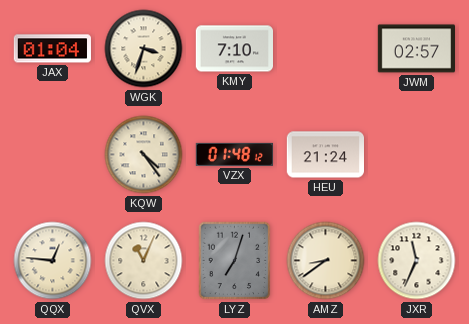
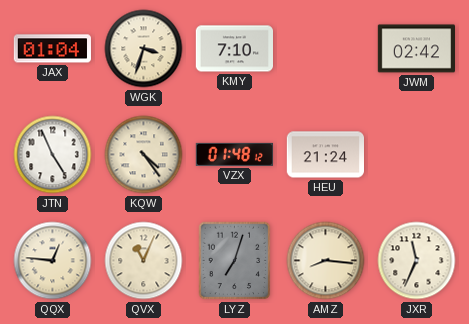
JWM: 02:57 -> 02:42 (416, 49)
JTN: none -> 4:56 (53, 155)
AMZ: 8:39 -> 8:16 (326, 261)
